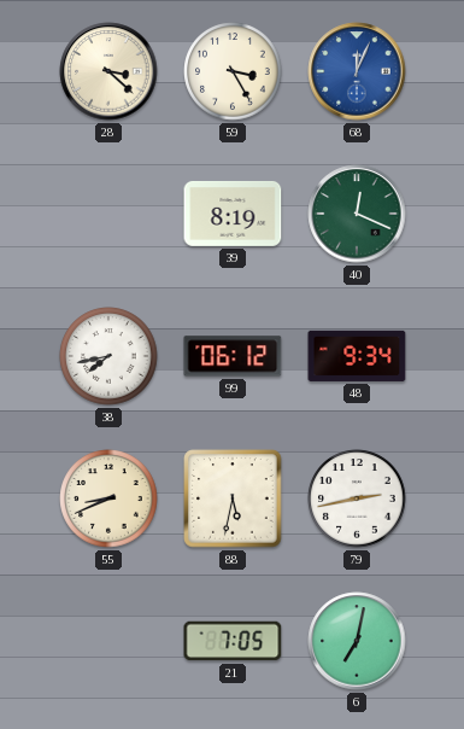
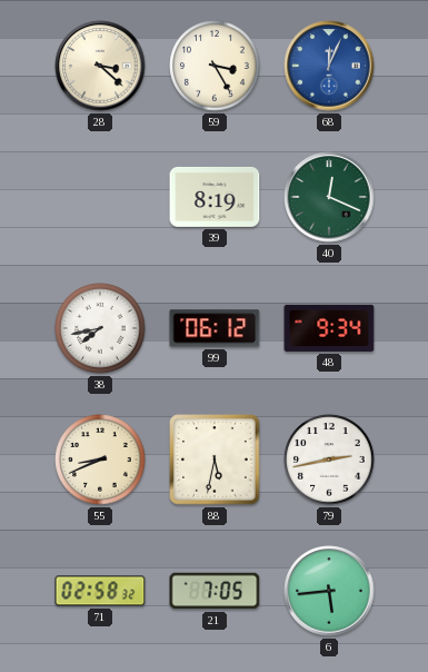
71: none -> 02:58 (100, 591)
6: 7:02 -> 5:44 (329, 591)
